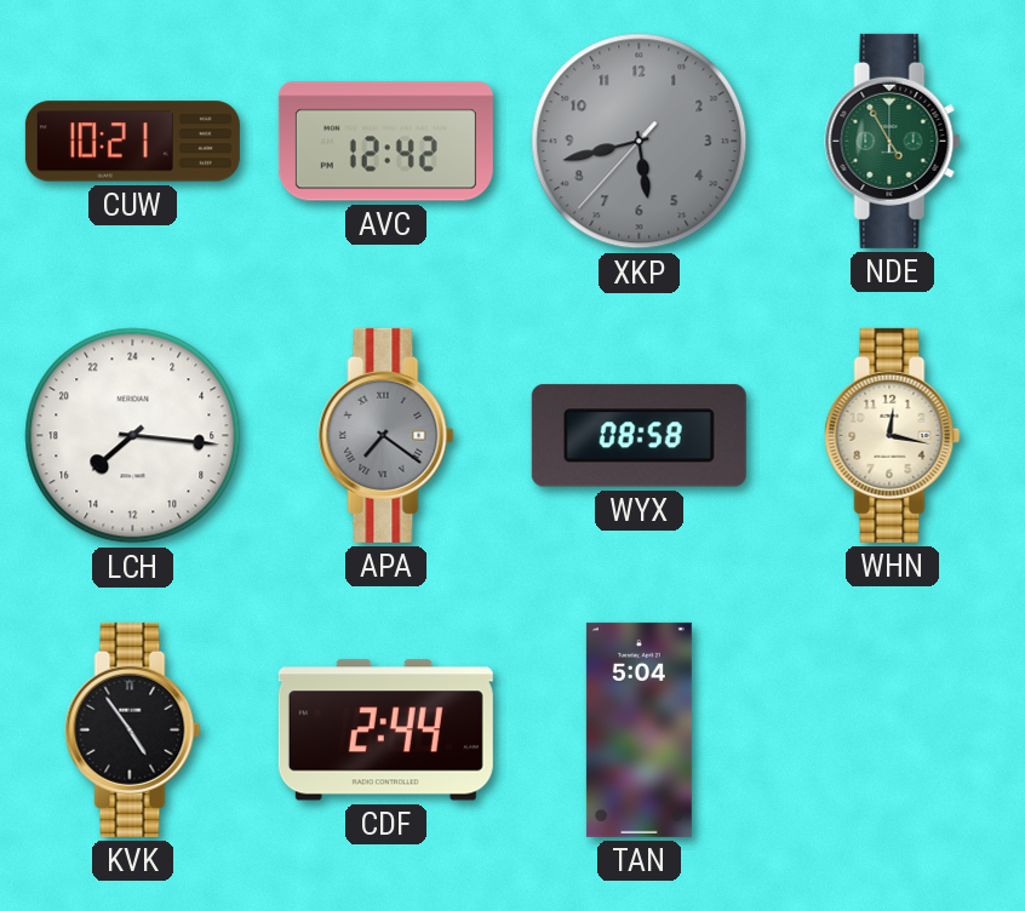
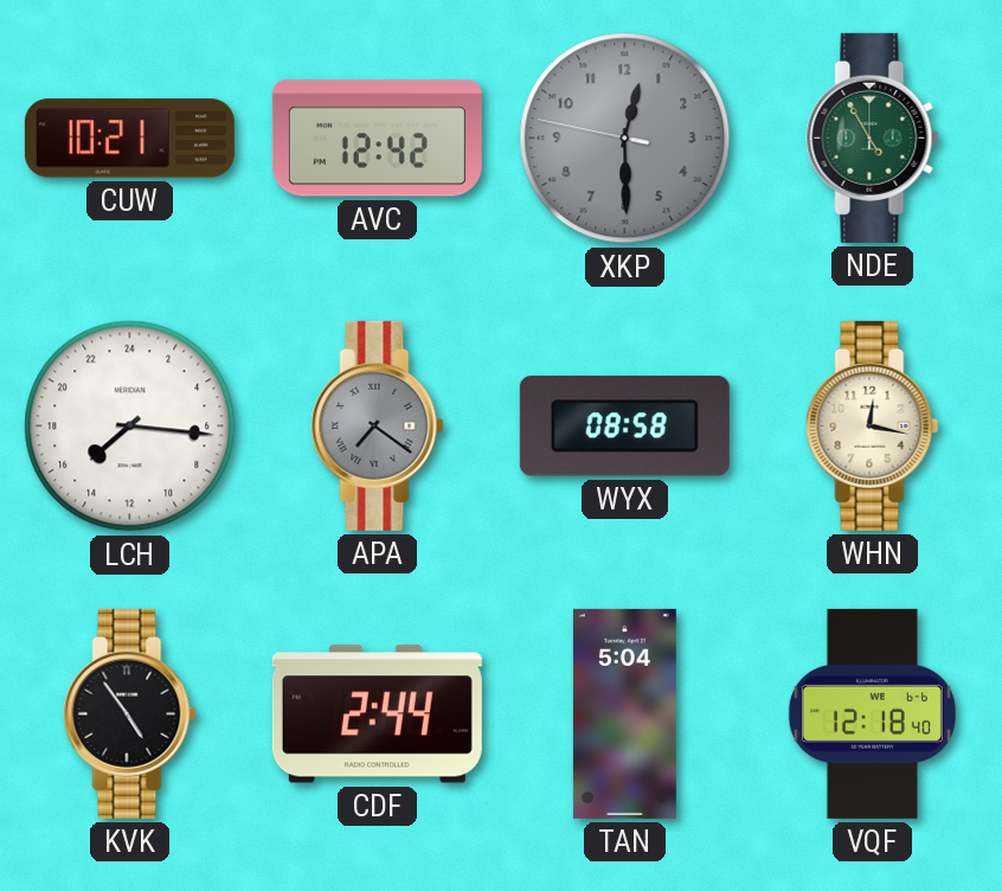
XKP: 5:42 -> 12:29 (625, 139)
VQF: none -> 12:18 (872, 713)
